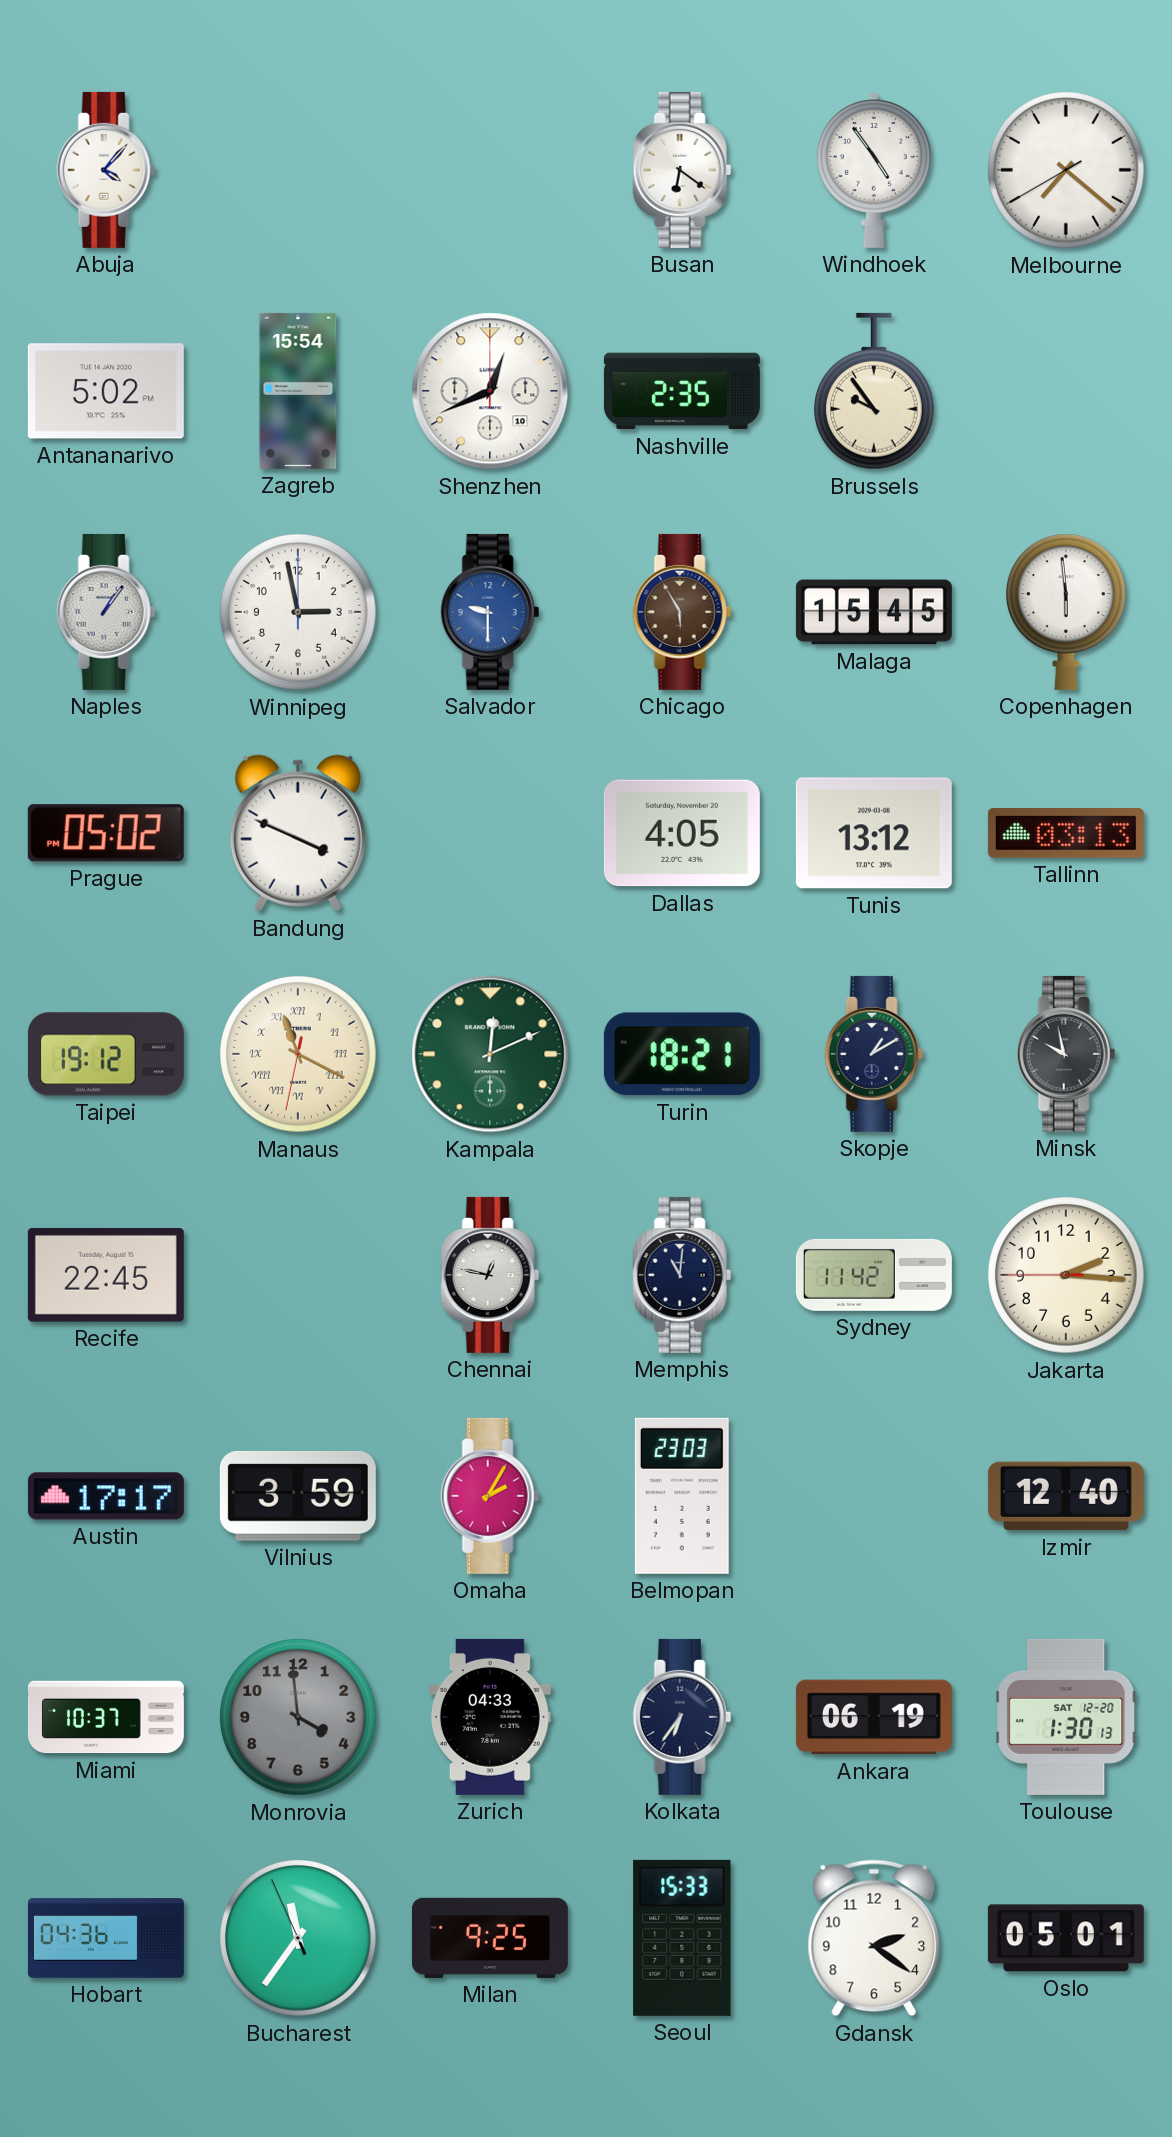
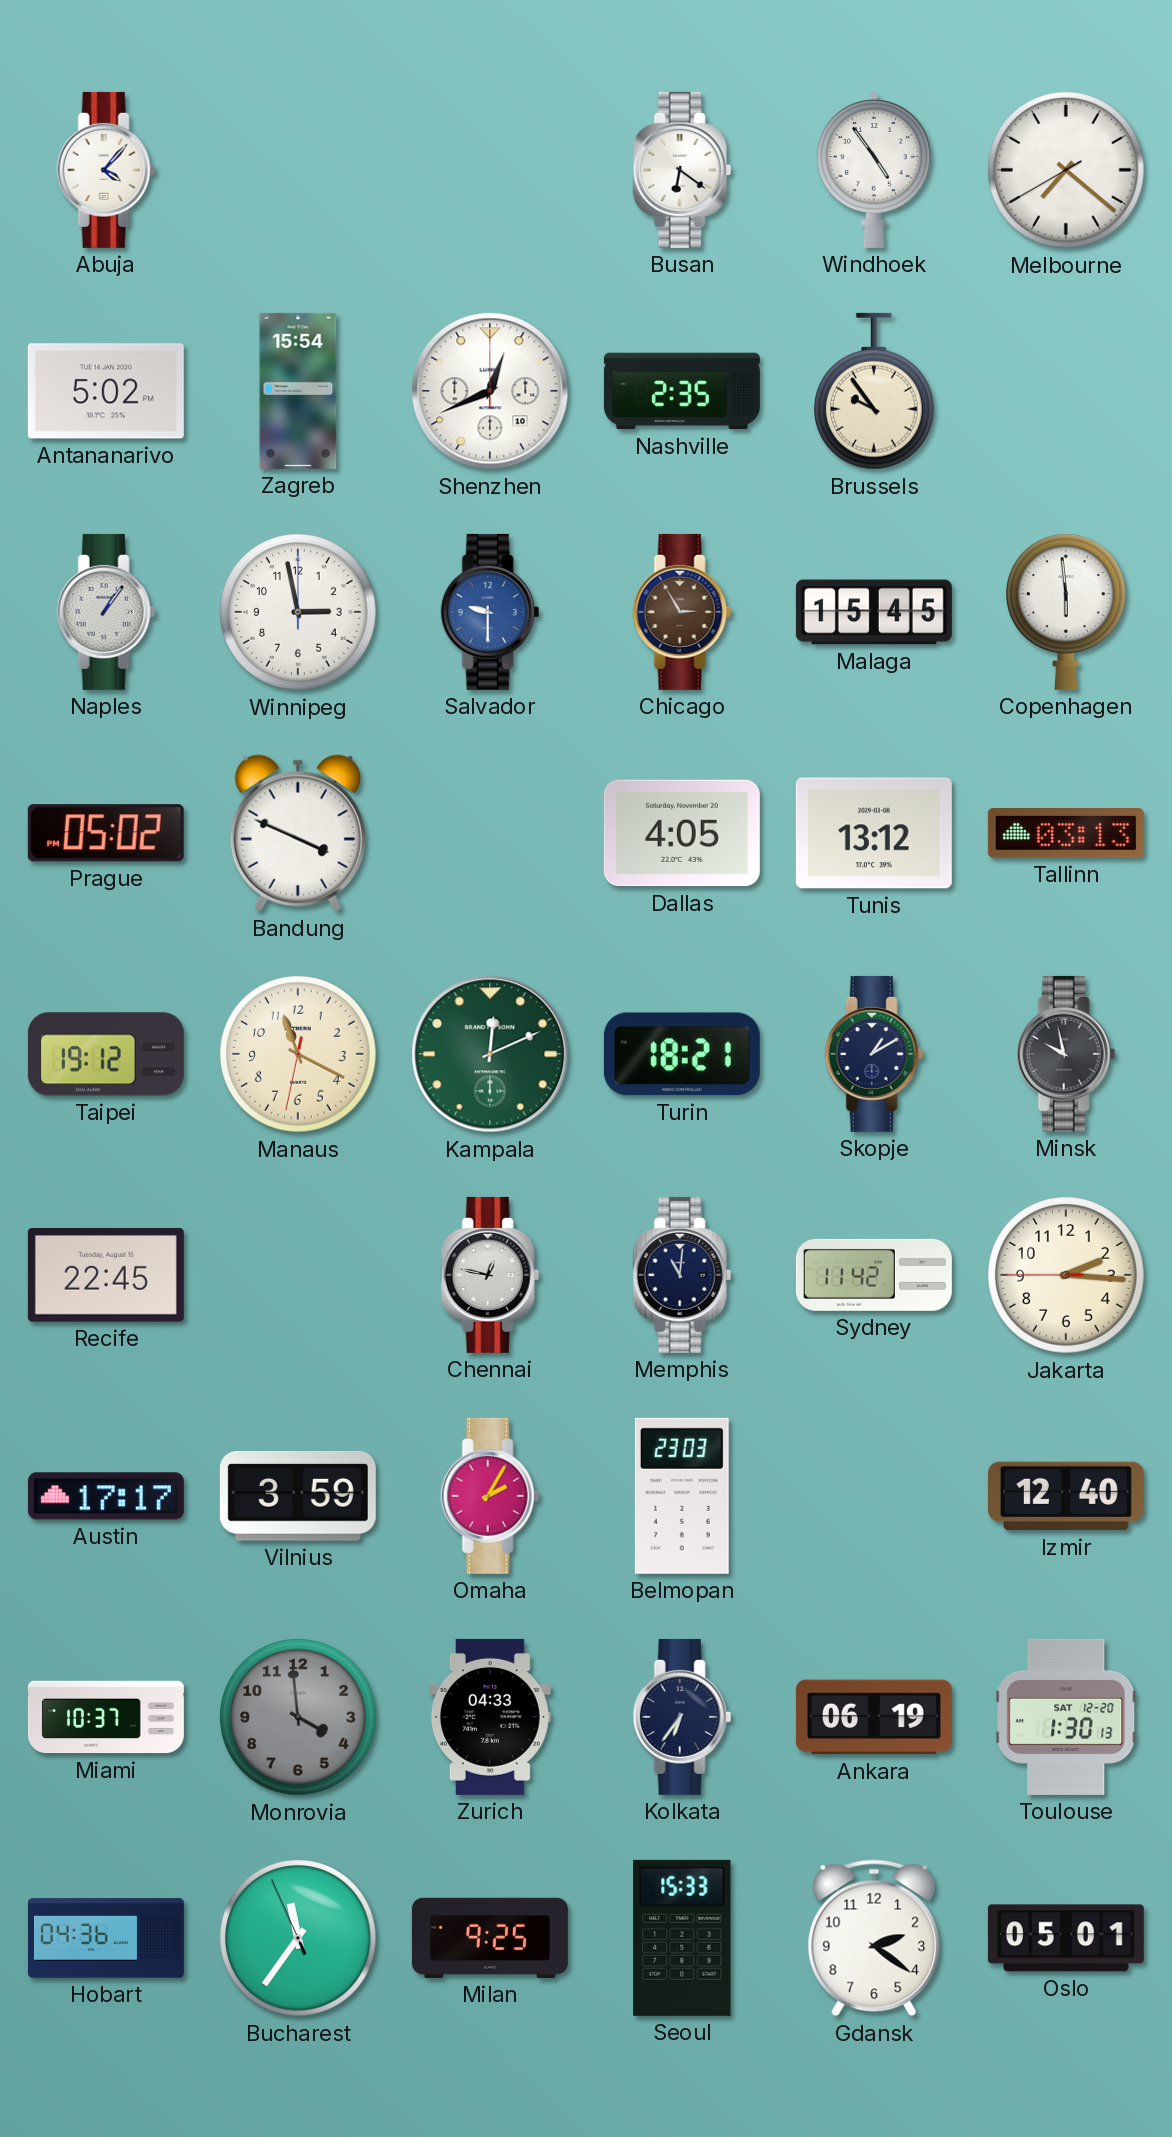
Chicago: 5:55 -> 2:55 (682, 612)
Manaus numerals: Roman -> Arabic (298, 1054)
